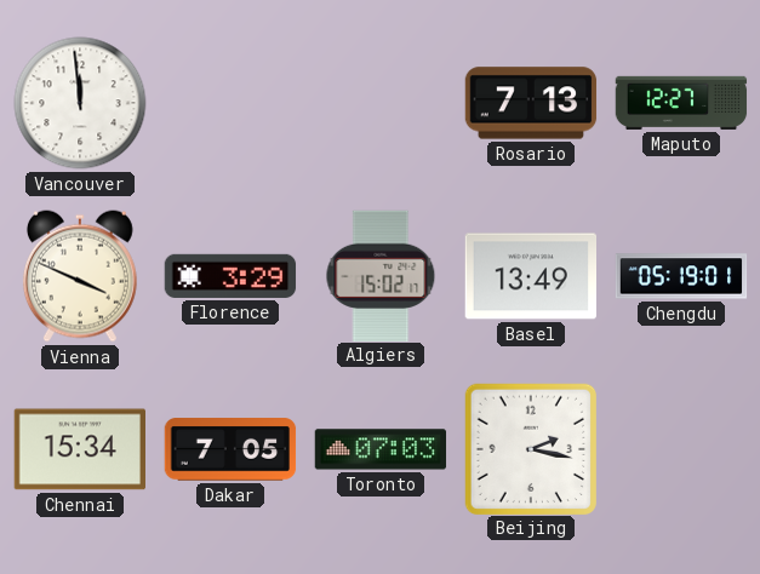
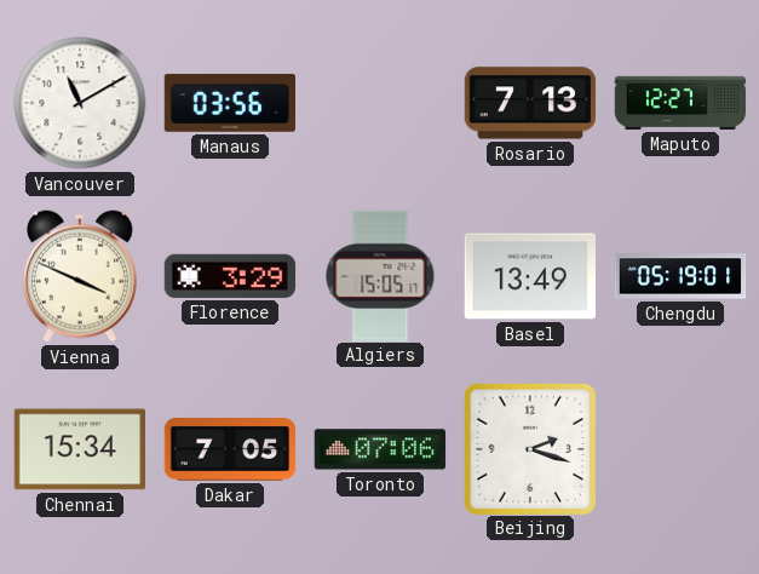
Vancouver: 11:59 -> 11:10 (80, 103)
Manaus: none -> 03:56 (229, 103)
Algiers: 15:02 -> 15:05 (380, 275)
Toronto: 07:03 -> 07:06 (380, 449)
Beijing: 2:17 -> 2:18 (529, 448)
